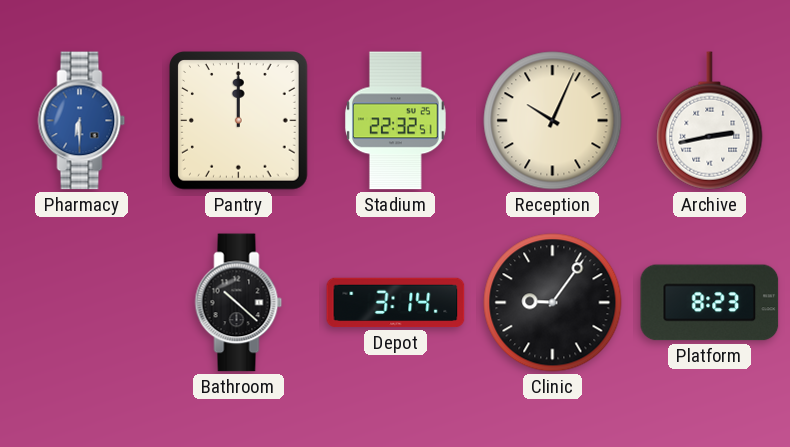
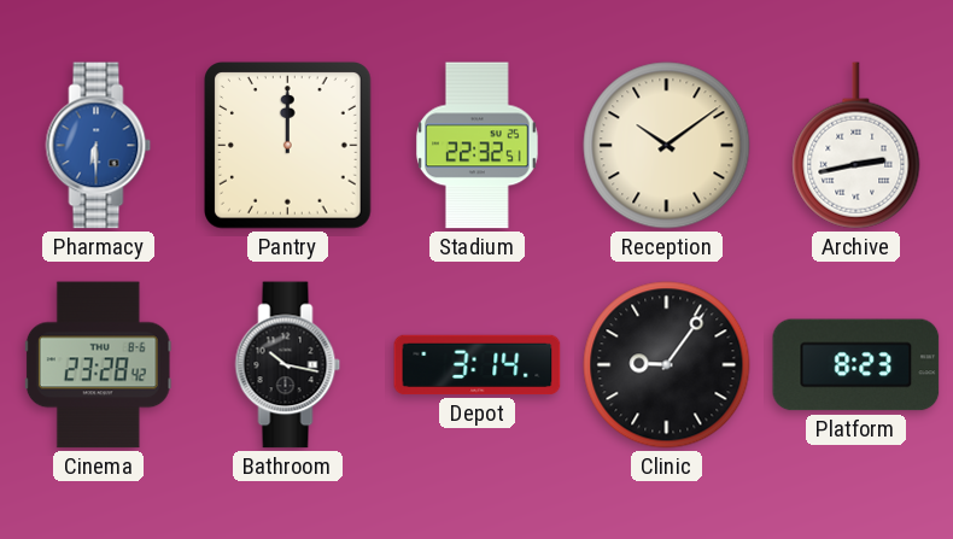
Reception: 10:04 -> 10:09 (667, 146)
Cinema: none -> 23:28 (98, 365)
Bathroom: 10:22 -> 10:17 (288, 365)
